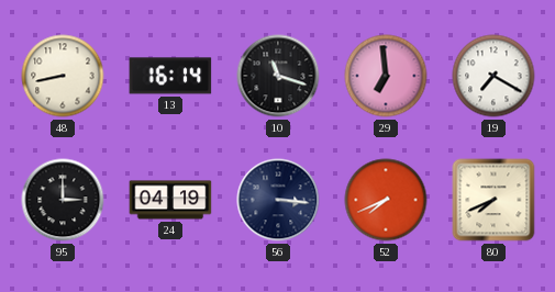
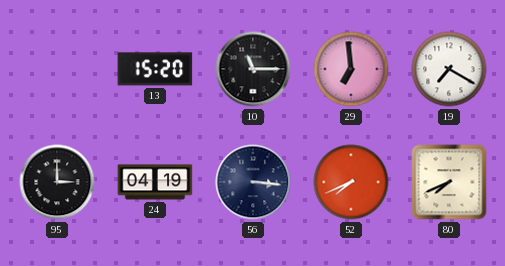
48: 8:43 -> none (63, 76)
13: 16:14 -> 15:20 (155, 69)
10: 11:18 -> 11:15 (253, 69)
